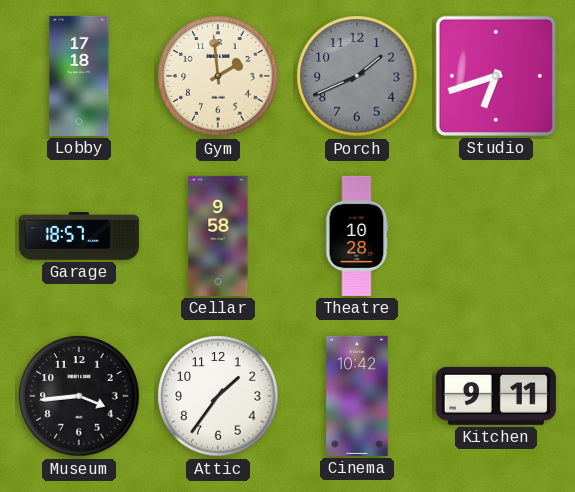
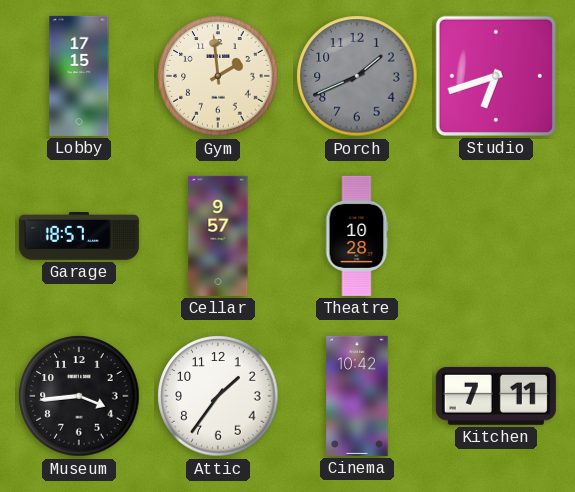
Lobby: 17:18 -> 17:15 (79, 76)
Cellar: 9:58 -> 9:57 (218, 236)
Kitchen: 9:11 -> 7:11 (496, 396)
